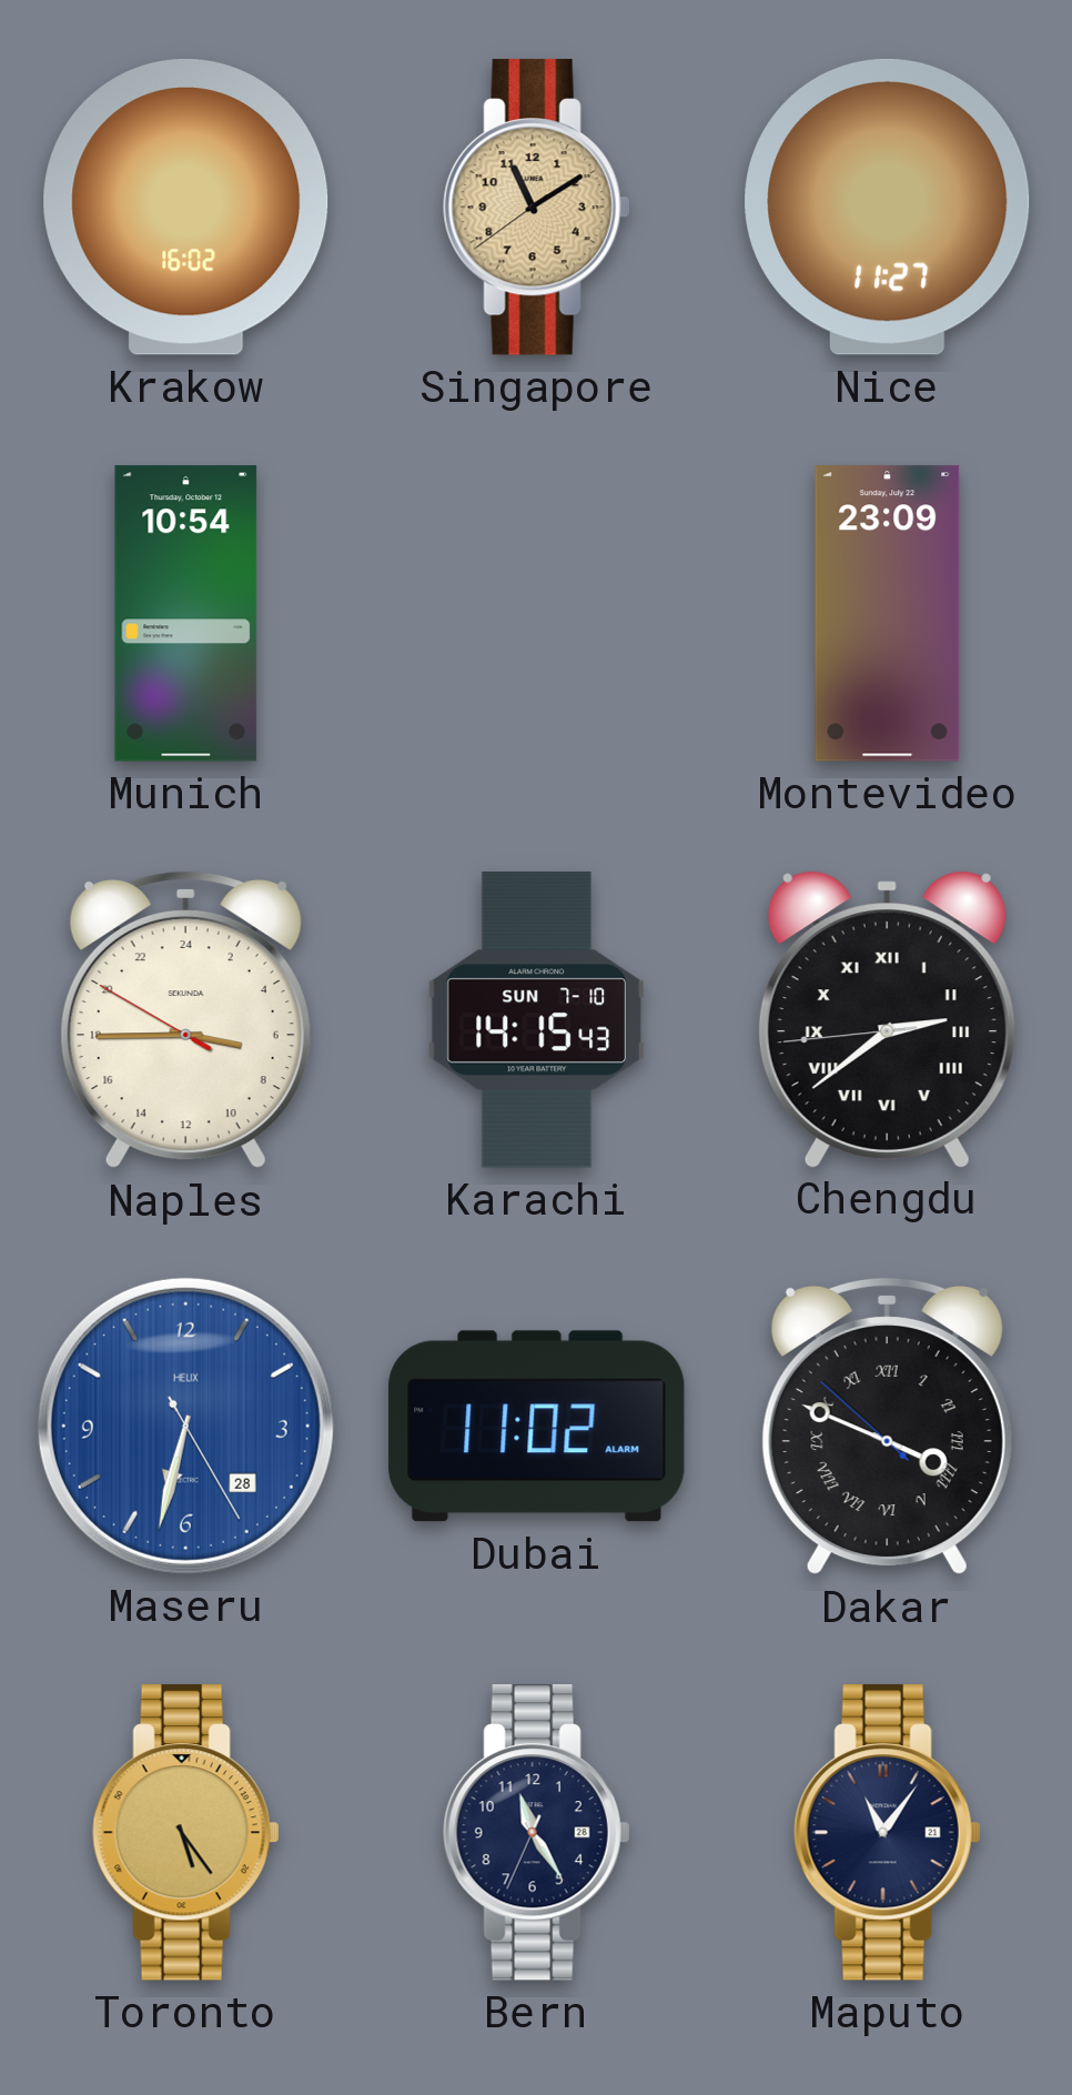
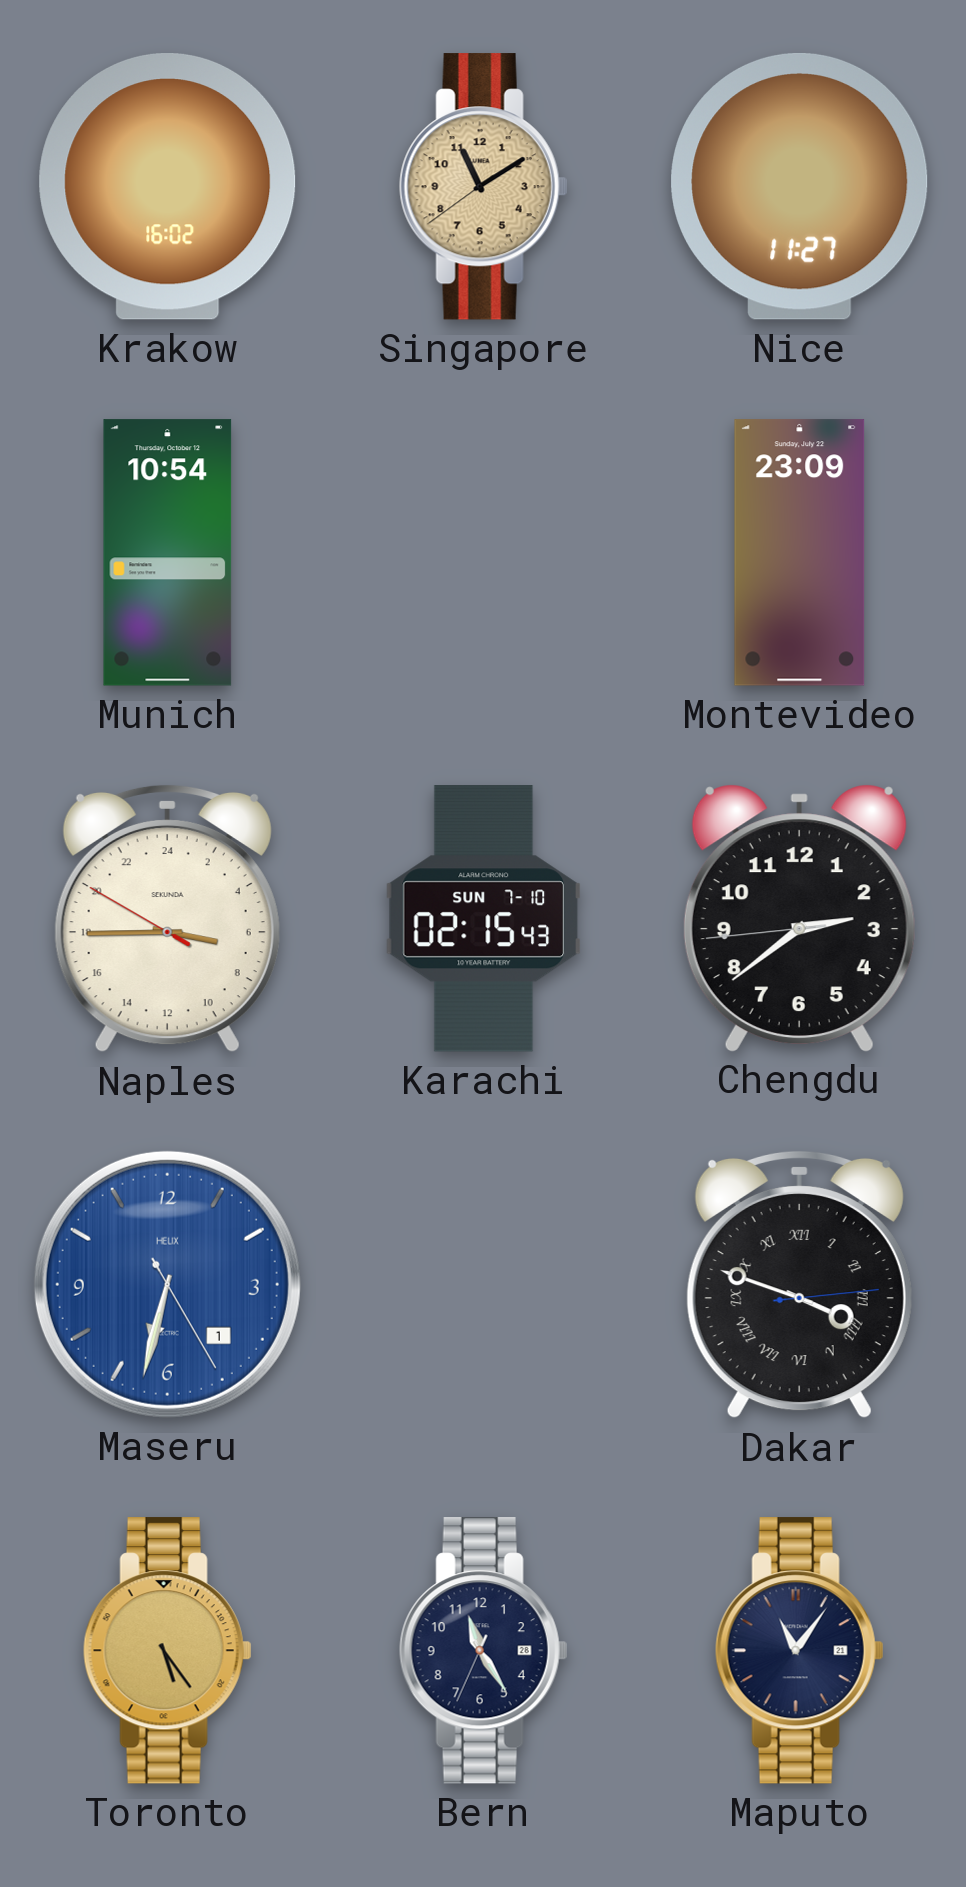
Karachi: 14:15 -> 02:15 (484, 919)
Chengdu numerals: Roman -> Arabic (799, 918)
Maseru date: 28 -> 1 (167, 1284)
Dubai: 11:02 -> none (537, 1427)
Dakar: 3:48:52 -> 3:48:14 (799, 1285)
